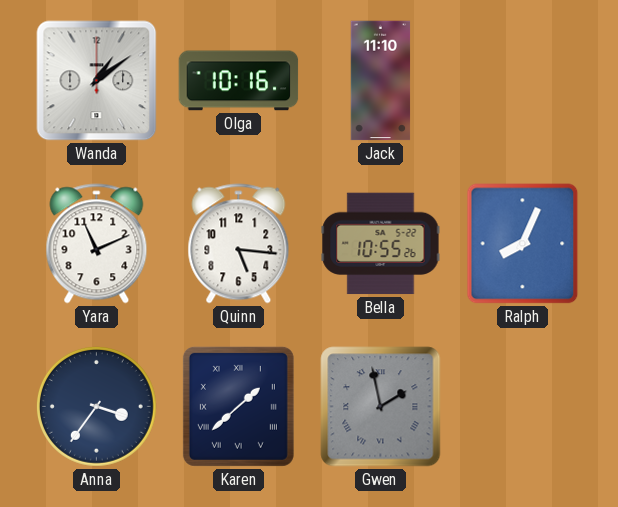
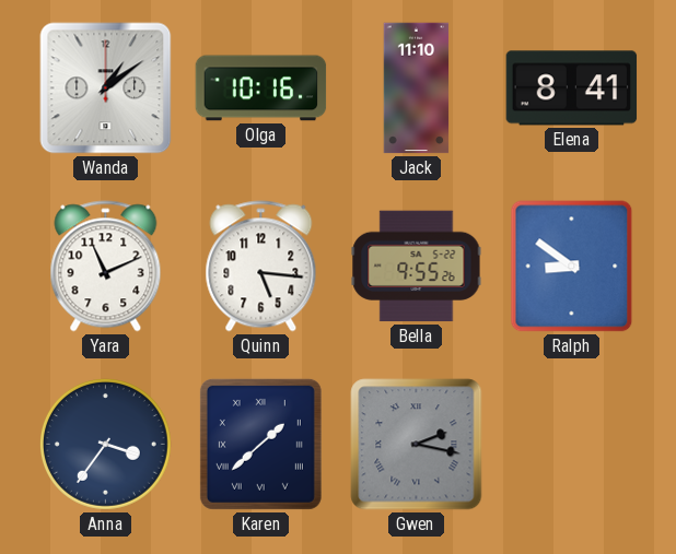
Elena: none -> 8:41 (572, 89)
Bella: 10:55 -> 9:55 (417, 267)
Ralph: 8:04 -> 8:51 (572, 267)
Gwen: 1:58 -> 2:17 (417, 445)
